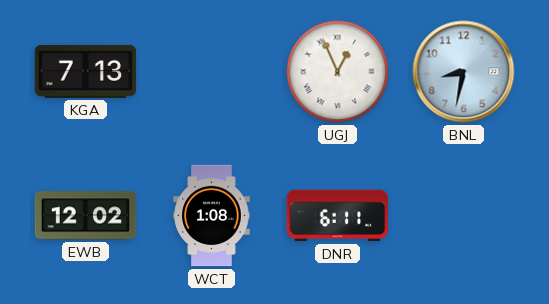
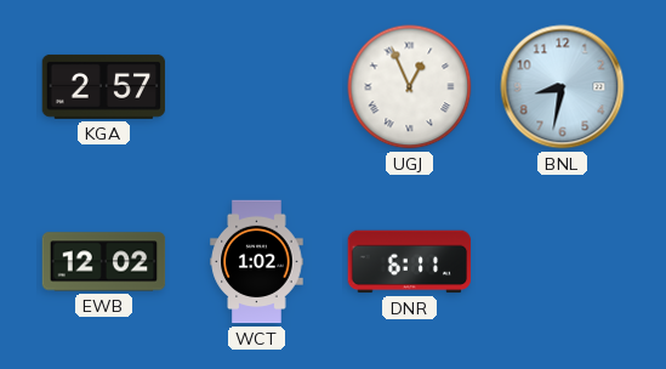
KGA: 7:13 -> 2:57 (104, 86)
WCT: 1:08 -> 1:02 (257, 262)
